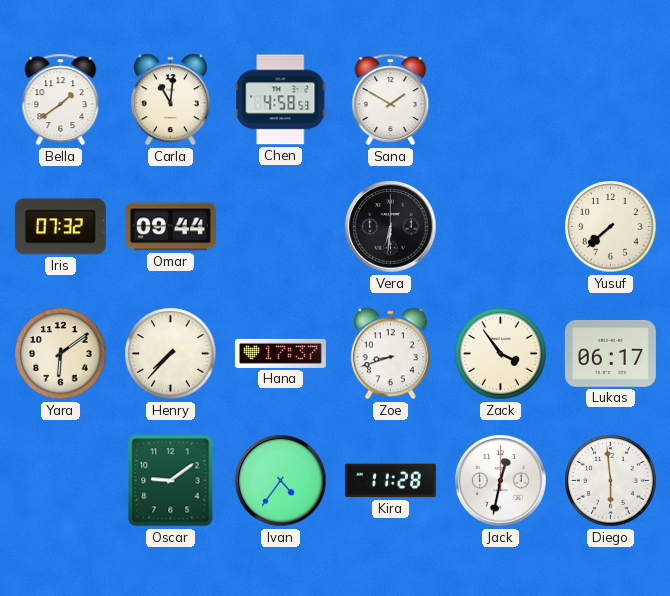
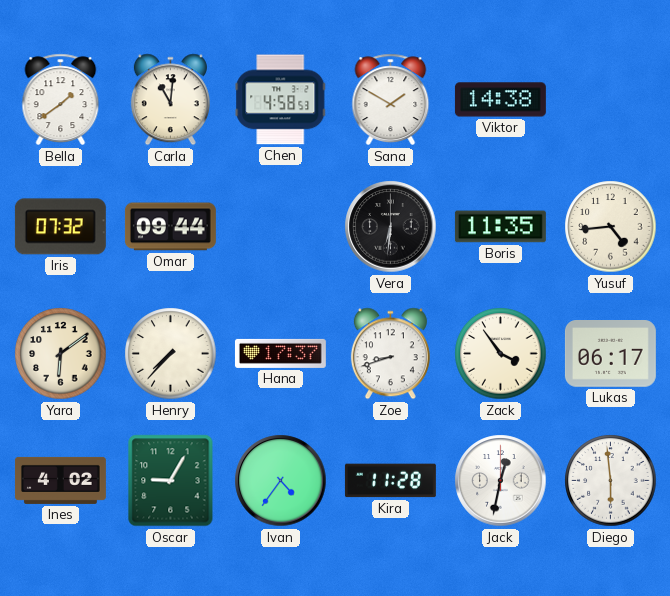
Viktor: none -> 14:38 (500, 100)
Boris: none -> 11:35 (500, 227)
Yusuf: 7:38 -> 4:44 (611, 227)
Ines: none -> 4:02 (60, 480)
Oscar: 9:09 -> 9:05 (171, 481)
